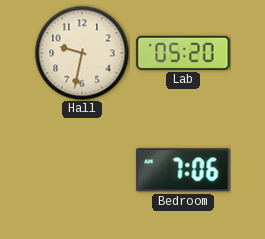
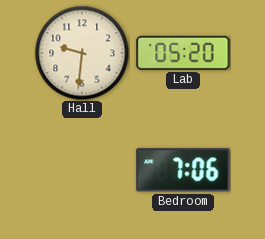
Hall: 9:32 -> 9:31 (82, 53)
